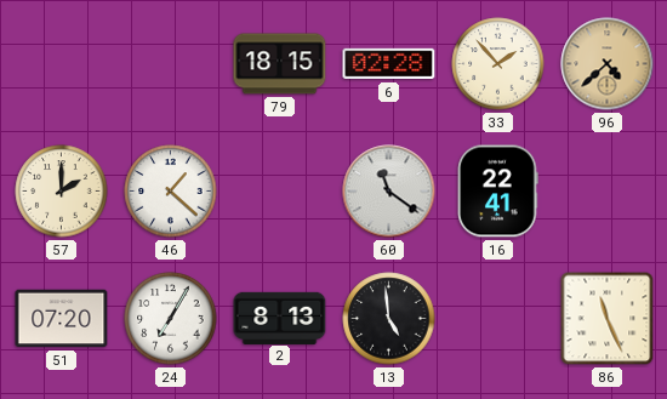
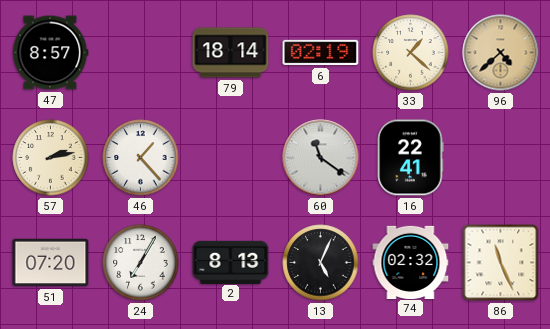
47: none -> 8:57 (50, 53)
79: 18:15 -> 18:14 (231, 53)
6: 02:28 -> 02:19 (321, 53)
33: 1:53 -> 1:22 (411, 53)
57: 2:00 -> 2:13 (51, 158)
46: 1:22 -> 1:23 (141, 158)
13: 4:59 -> 5:04 (321, 263)
74: none -> 02:32 (411, 262)
